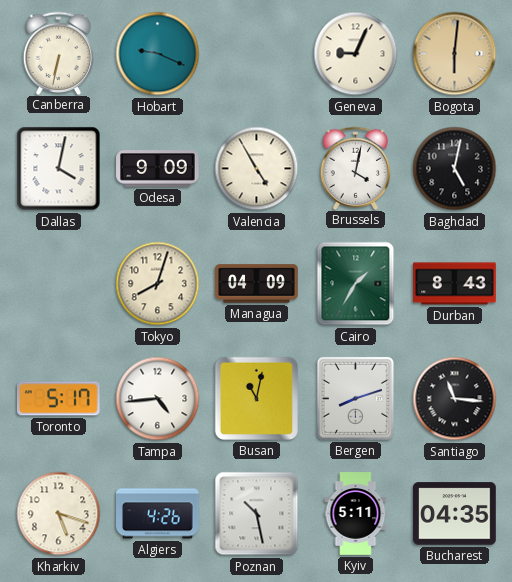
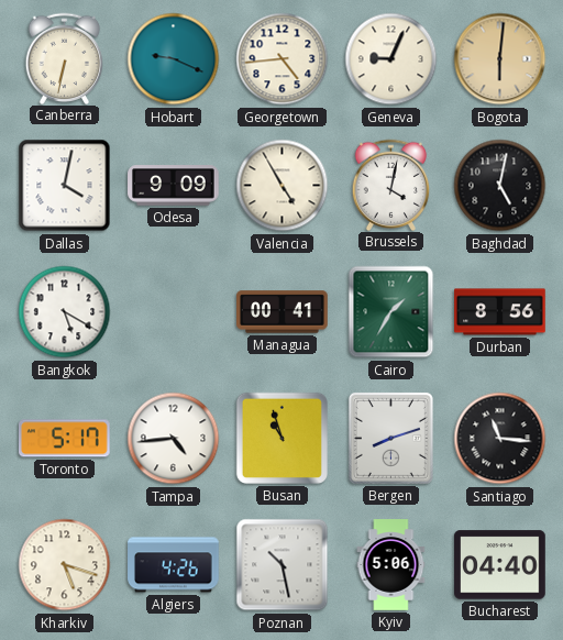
Georgetown: none -> 4:44 (283, 59)
Bangkok: none -> 5:20 (65, 312)
Tokyo: 8:03 -> none (158, 284)
Managua: 04:09 -> 00:41 (283, 312)
Durban: 8:43 -> 8:56 (500, 312)
Busan: 11:02 -> 10:57 (281, 438)
Kyiv: 5:11 -> 5:06 (391, 565)
Bucharest: 04:35 -> 04:40 (500, 565)
